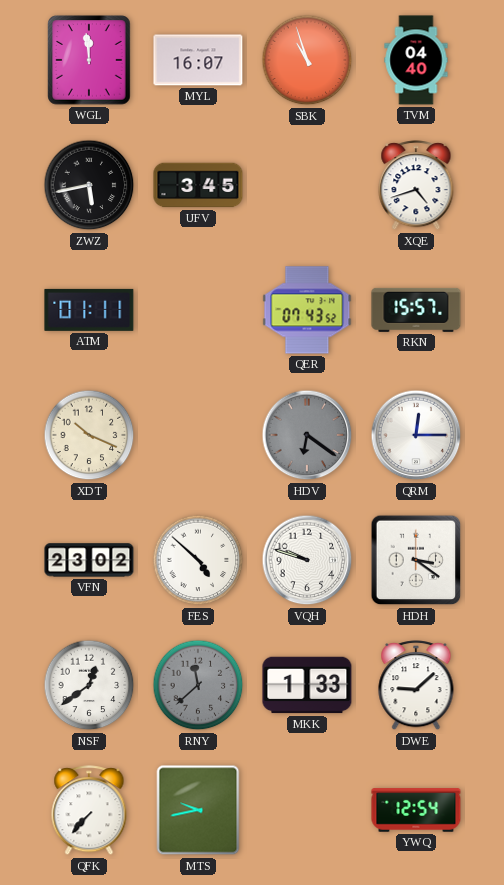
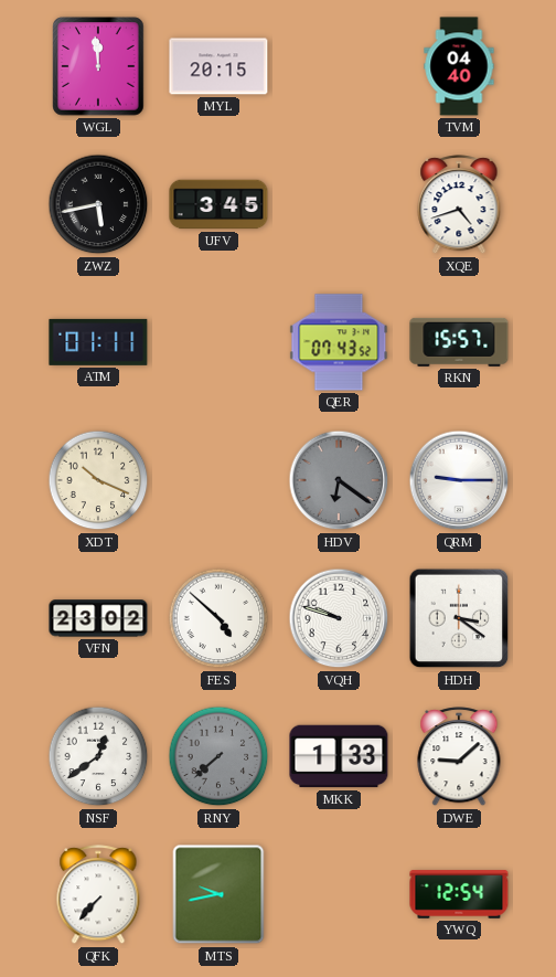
MYL: 16:07 -> 20:15 (218, 66)
SBK: 10:57 -> none (307, 60)
QRM: 12:15 -> 9:15 (459, 480)
RNY: 11:38 -> 7:38 (218, 756)
